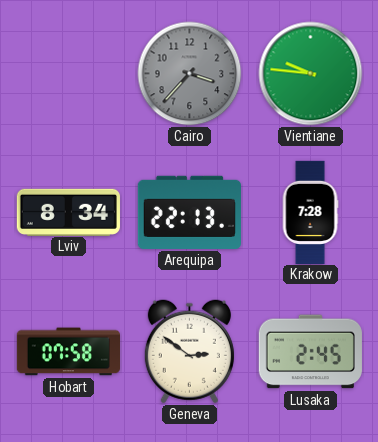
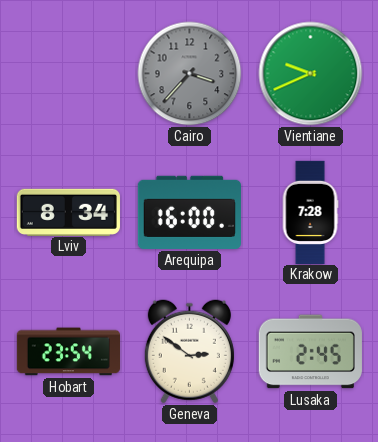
Vientiane: 9:46 -> 9:41 (311, 74)
Arequipa: 22:13 -> 16:00 (189, 212)
Hobart: 07:58 -> 23:54 (68, 352)
